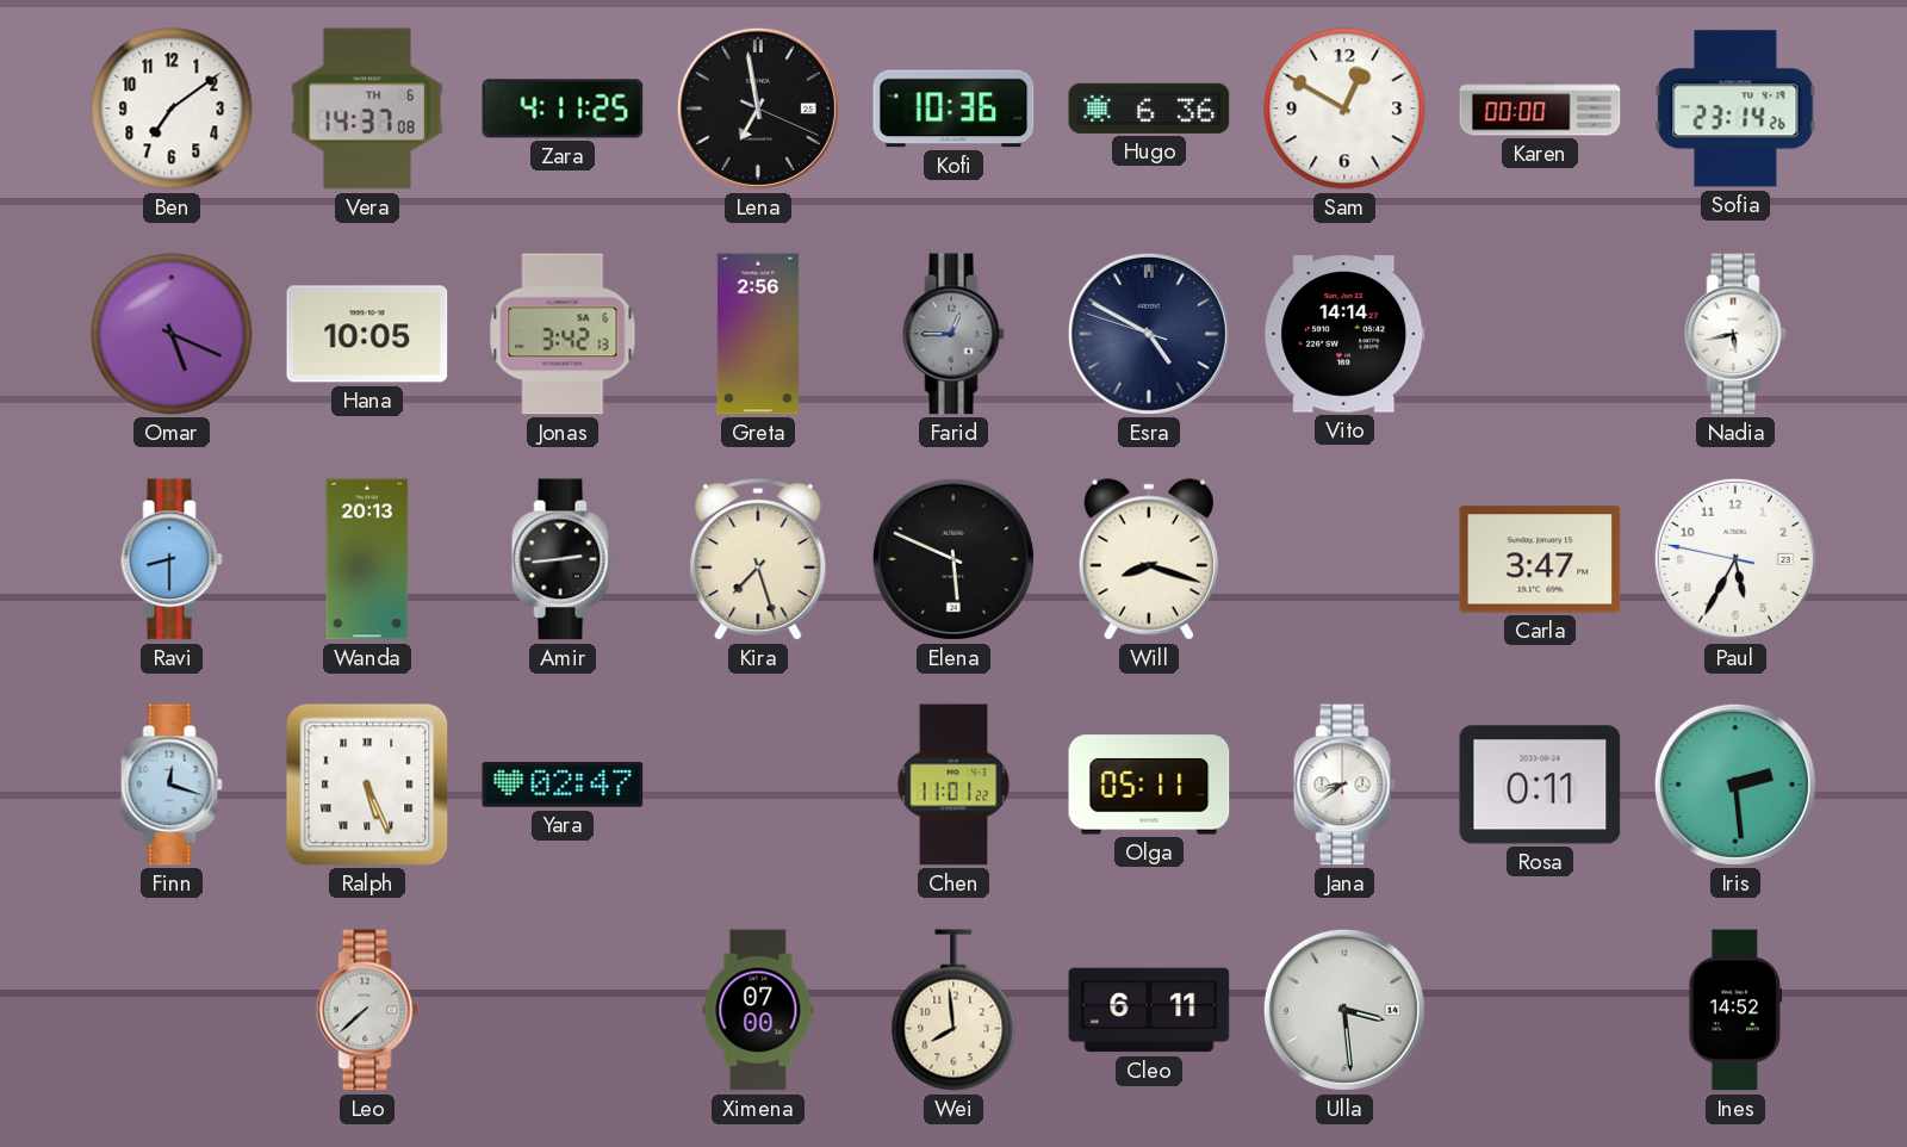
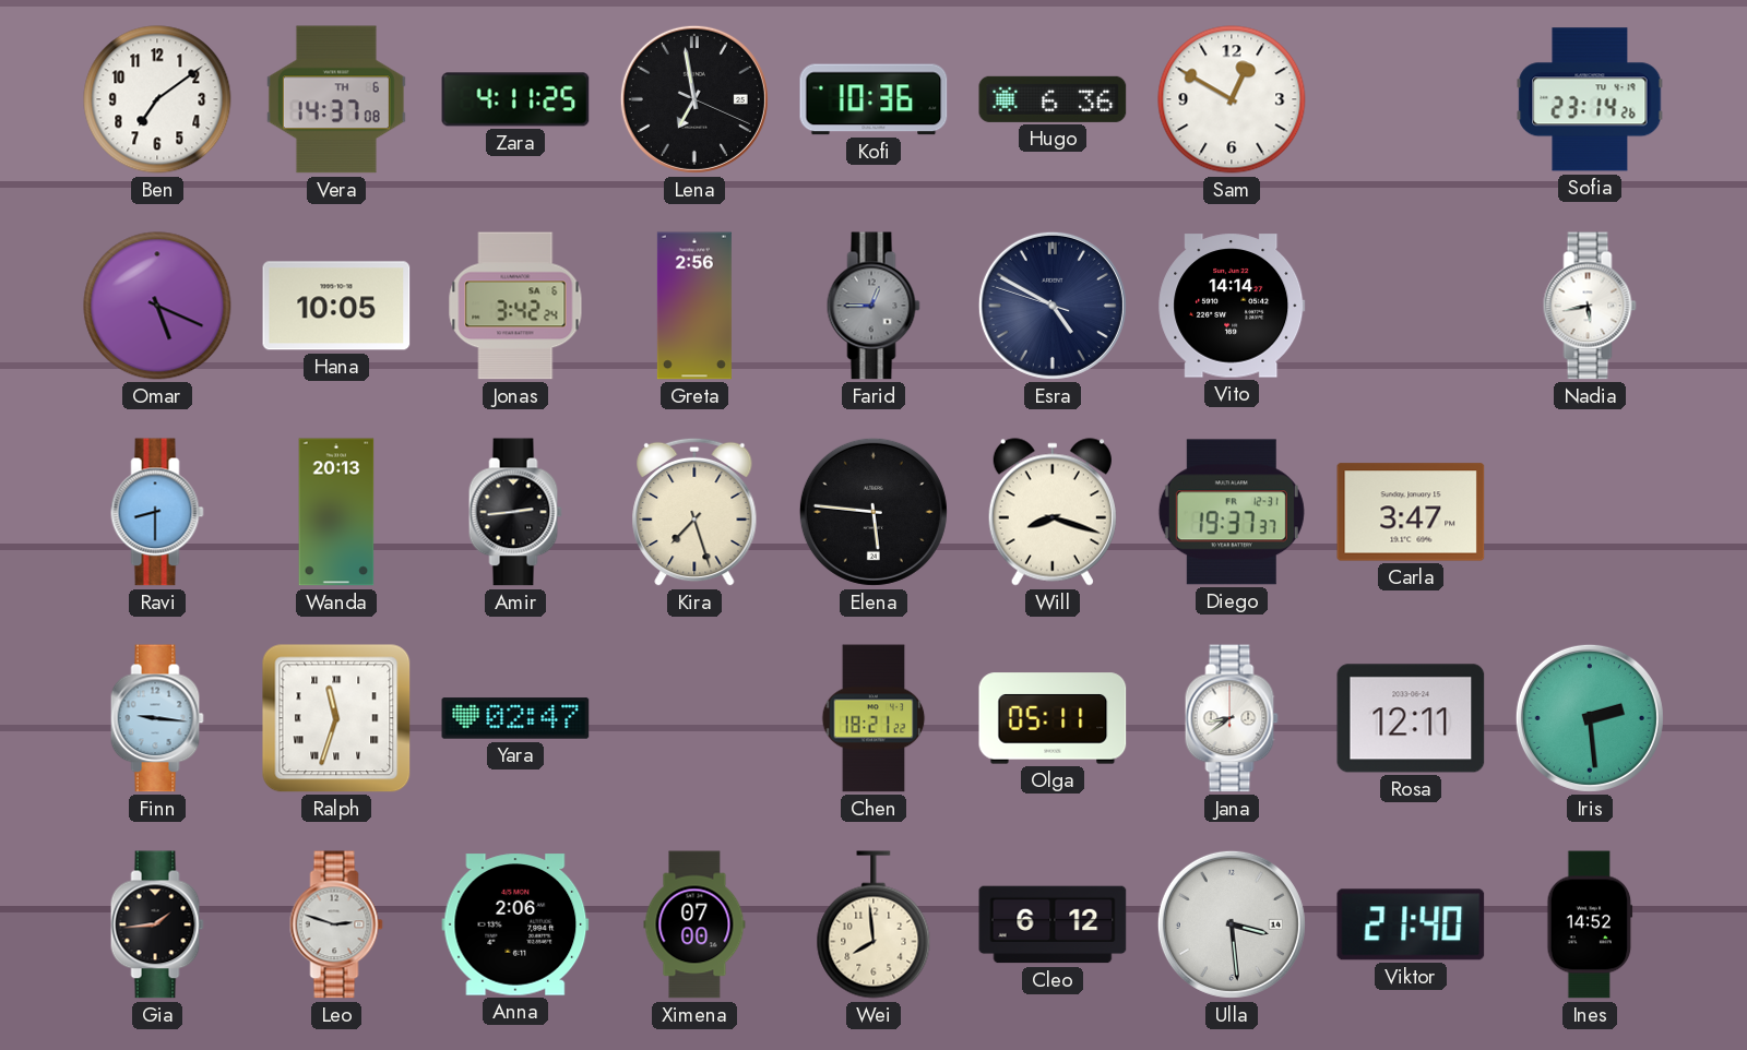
Karen: 00:00 -> none (1540, 108)
Jonas: 3:42:13 -> 3:42:24 (515, 306)
Elena: 5:49 -> 5:46 (873, 512)
Diego: none -> 19:37 (1232, 512)
Paul: 5:34 -> none (1735, 559)
Finn: 12:18 -> 9:16 (157, 718)
Ralph: 5:26 -> 11:33 (336, 718)
Chen: 11:01 -> 18:21 (873, 718)
Rosa: 0:11 -> 12:11 (1411, 718)
Gia: none -> 1:44 (157, 924)
Leo: 7:38 -> 2:48 (336, 924)
Anna: none -> 2:06 (515, 924)
Cleo: 6:11 -> 6:12 (1053, 924)
Viktor: none -> 21:40 (1411, 924)
